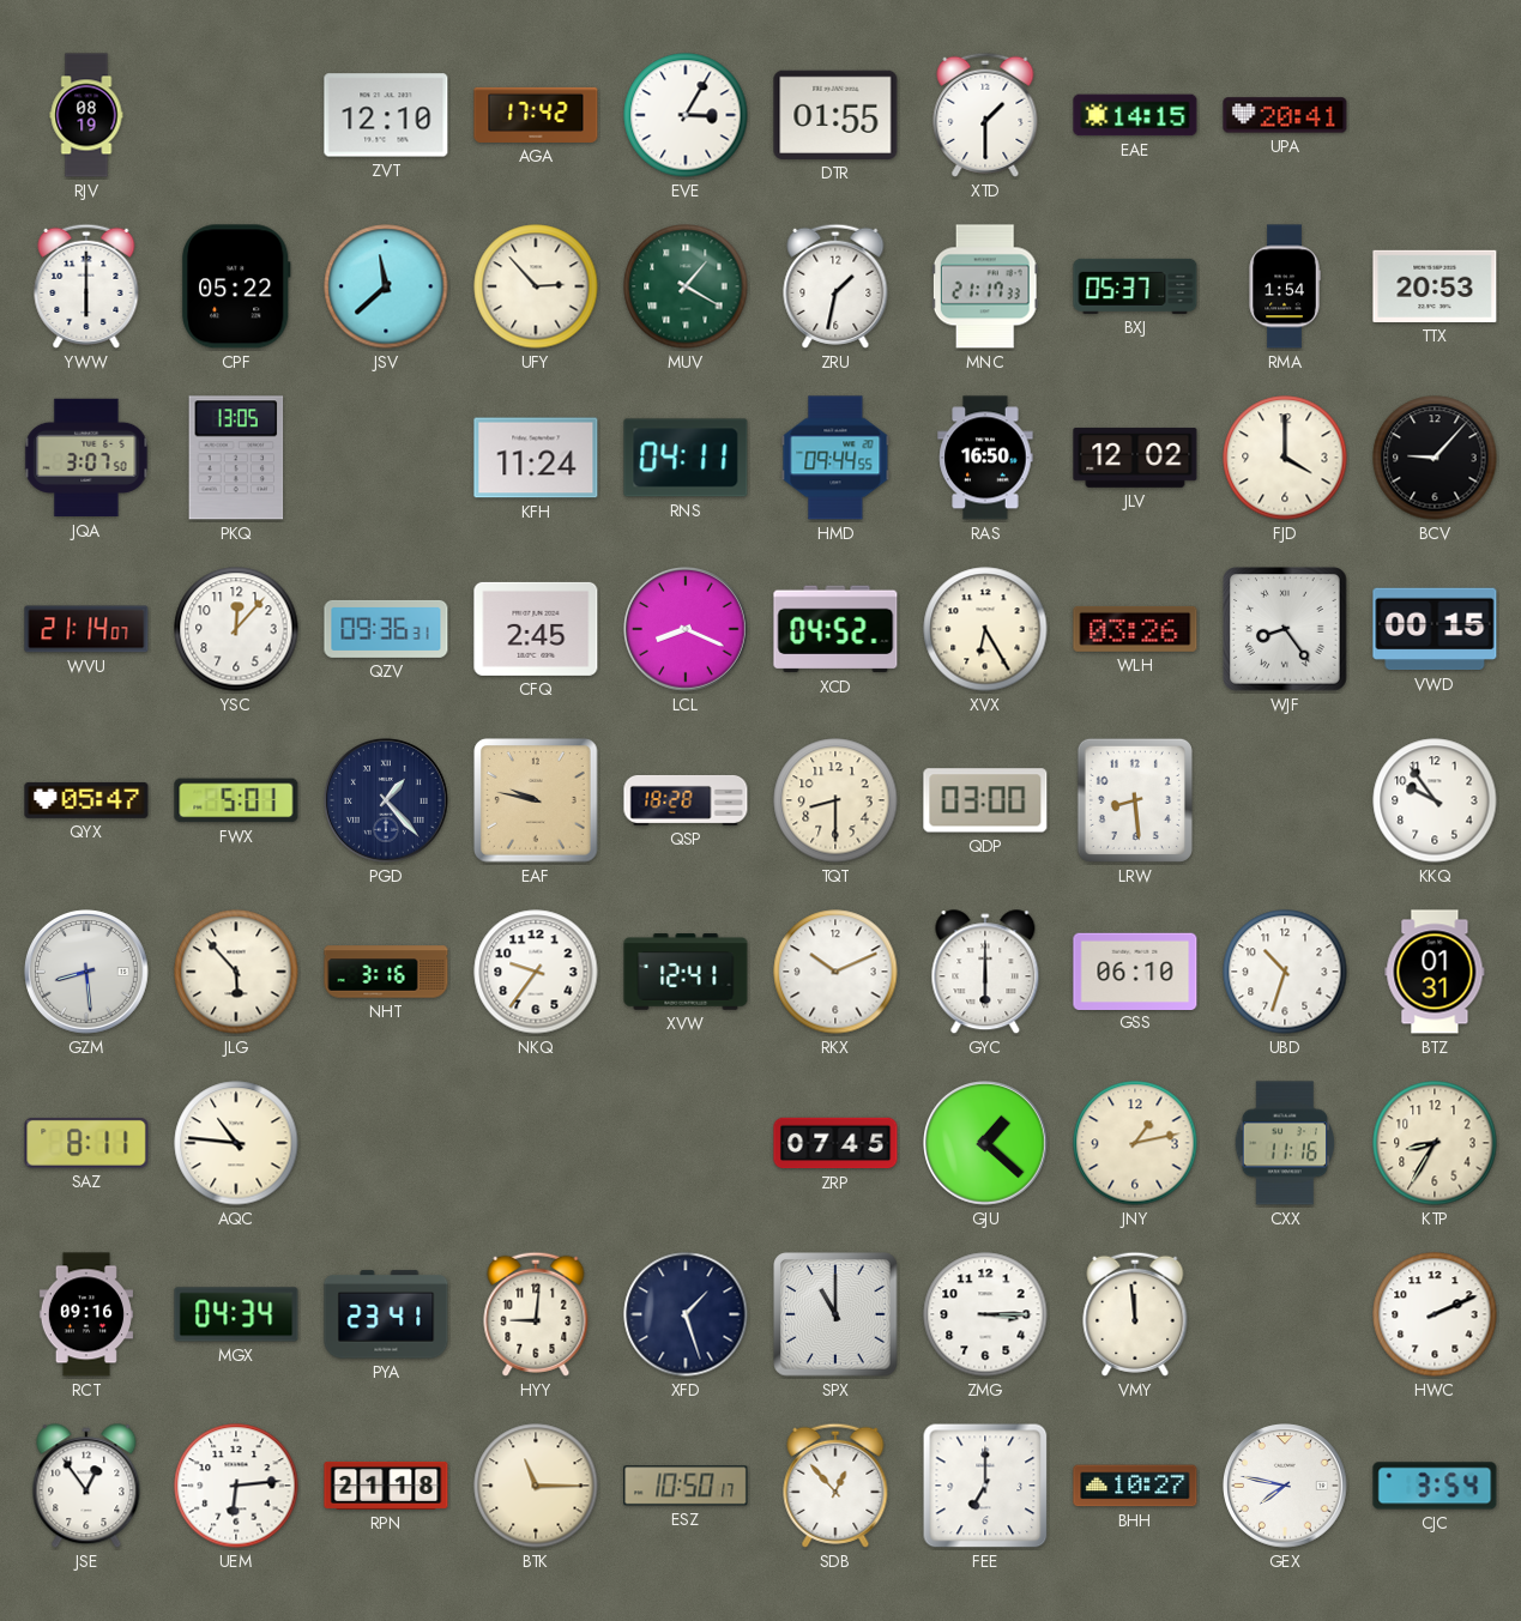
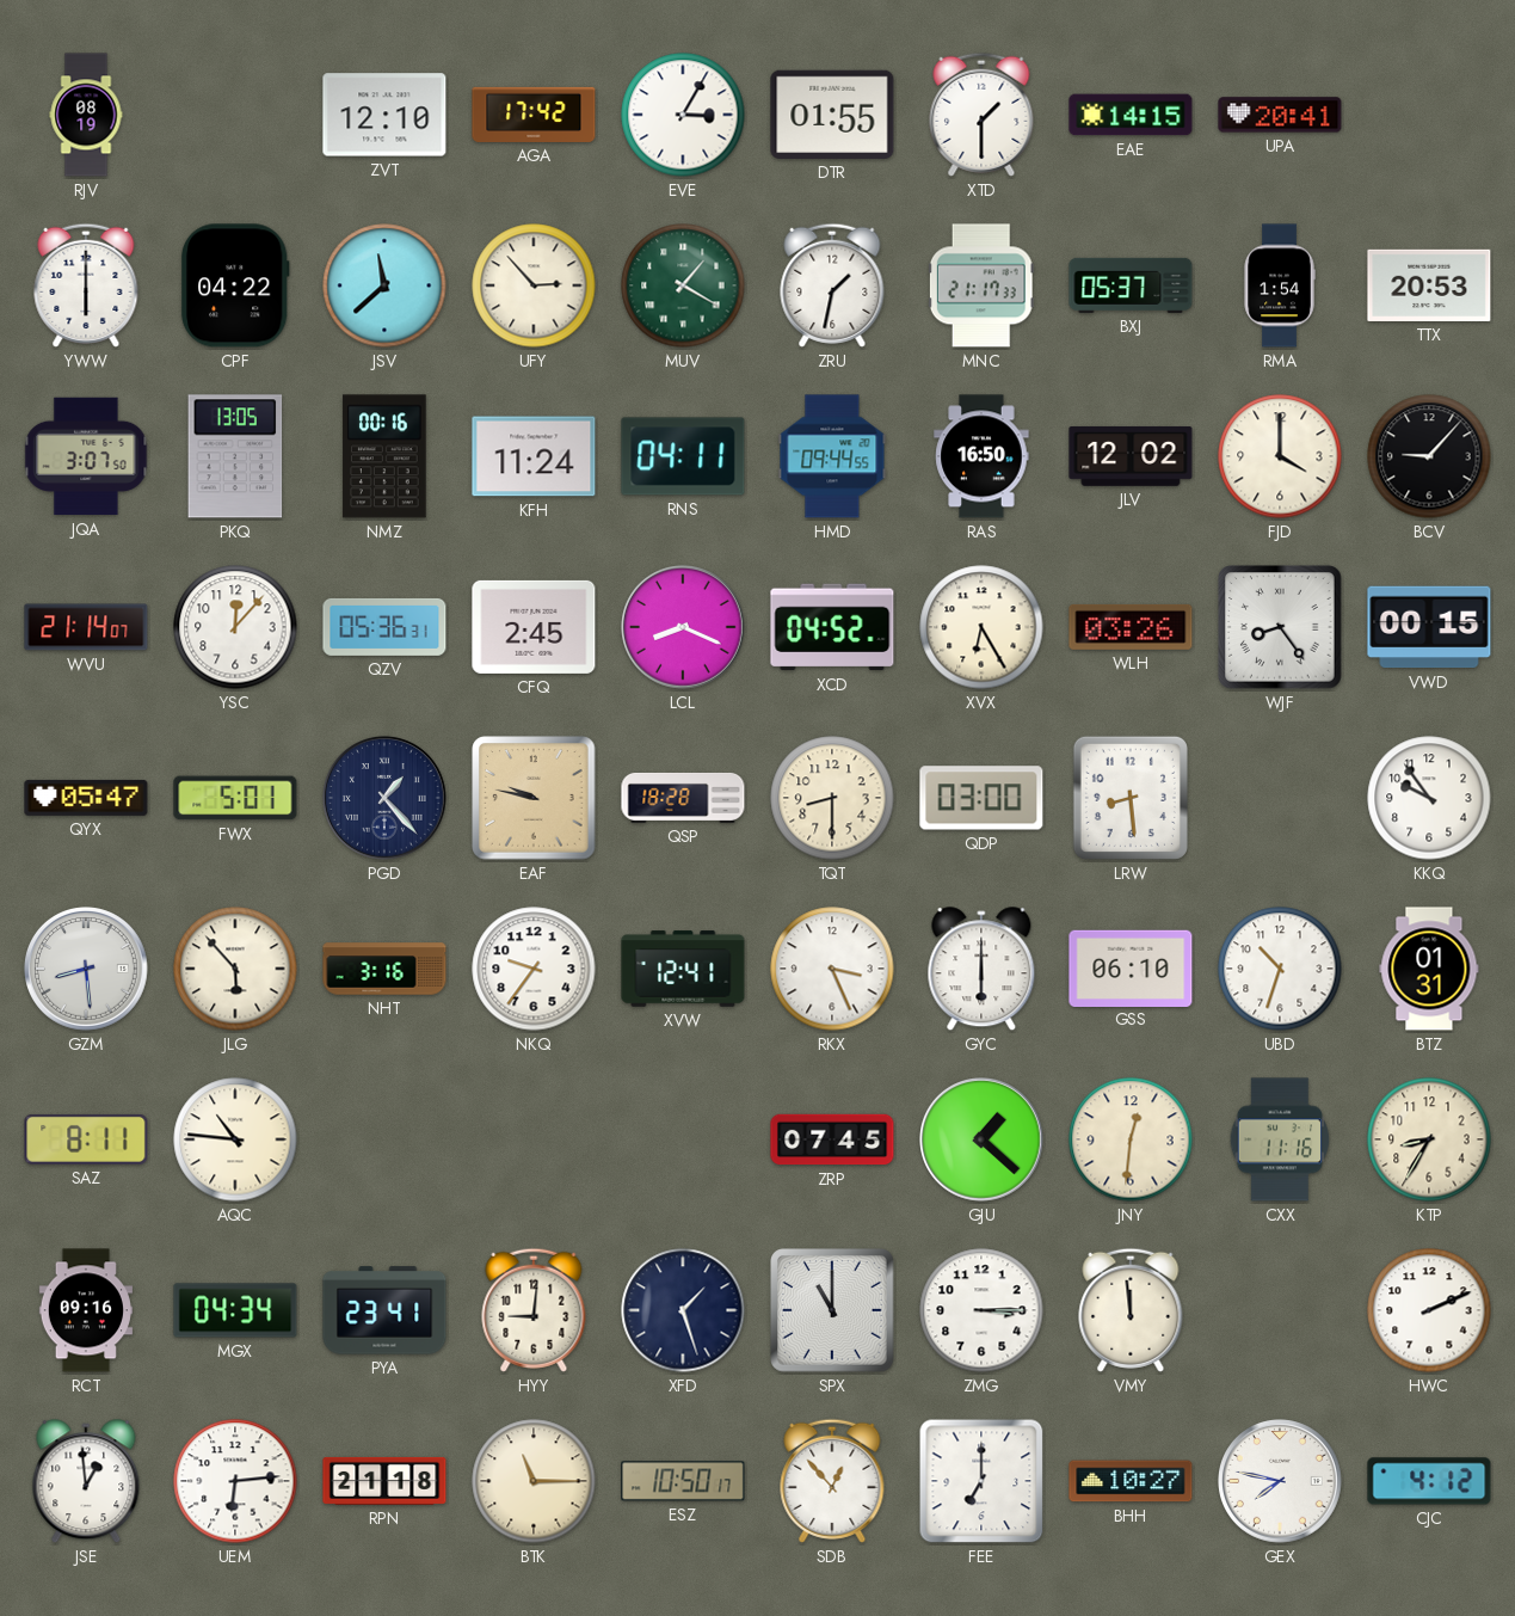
CPF: 05:22 -> 04:22 (235, 285)
NMZ: none -> 00:16 (384, 456)
QZV: 09:36 -> 05:36 (384, 627)
RKX: 10:11 -> 3:26 (832, 969)
JNY: 1:13 -> 12:31 (1131, 1139)
JSE: 12:54 -> 12:59 (86, 1482)
CJC: 3:54 -> 4:12 (1429, 1481)
